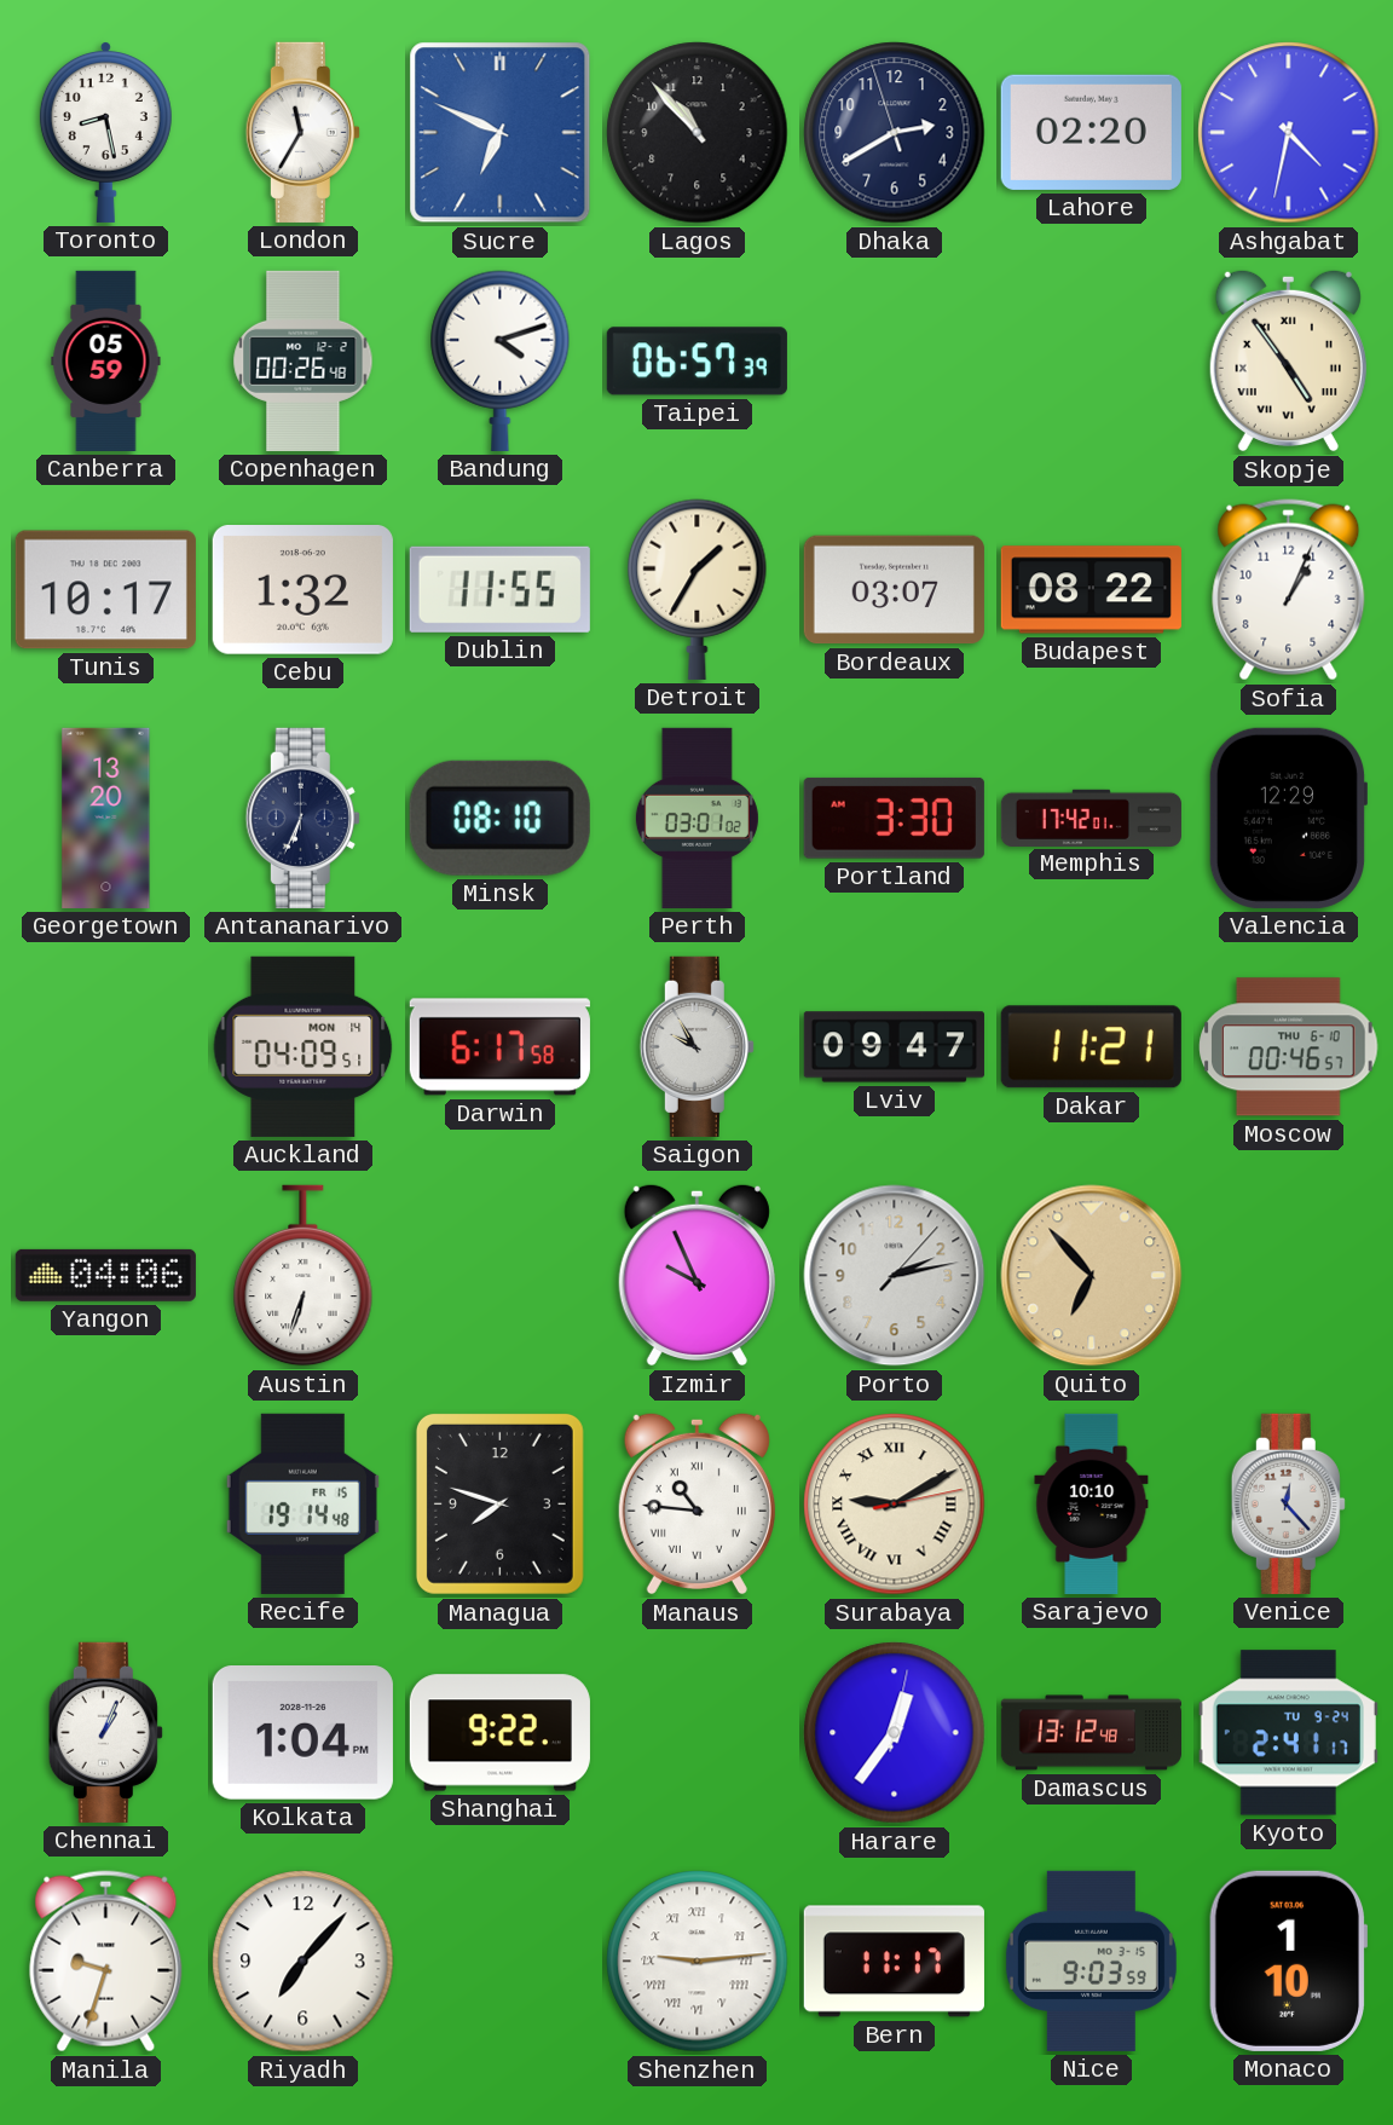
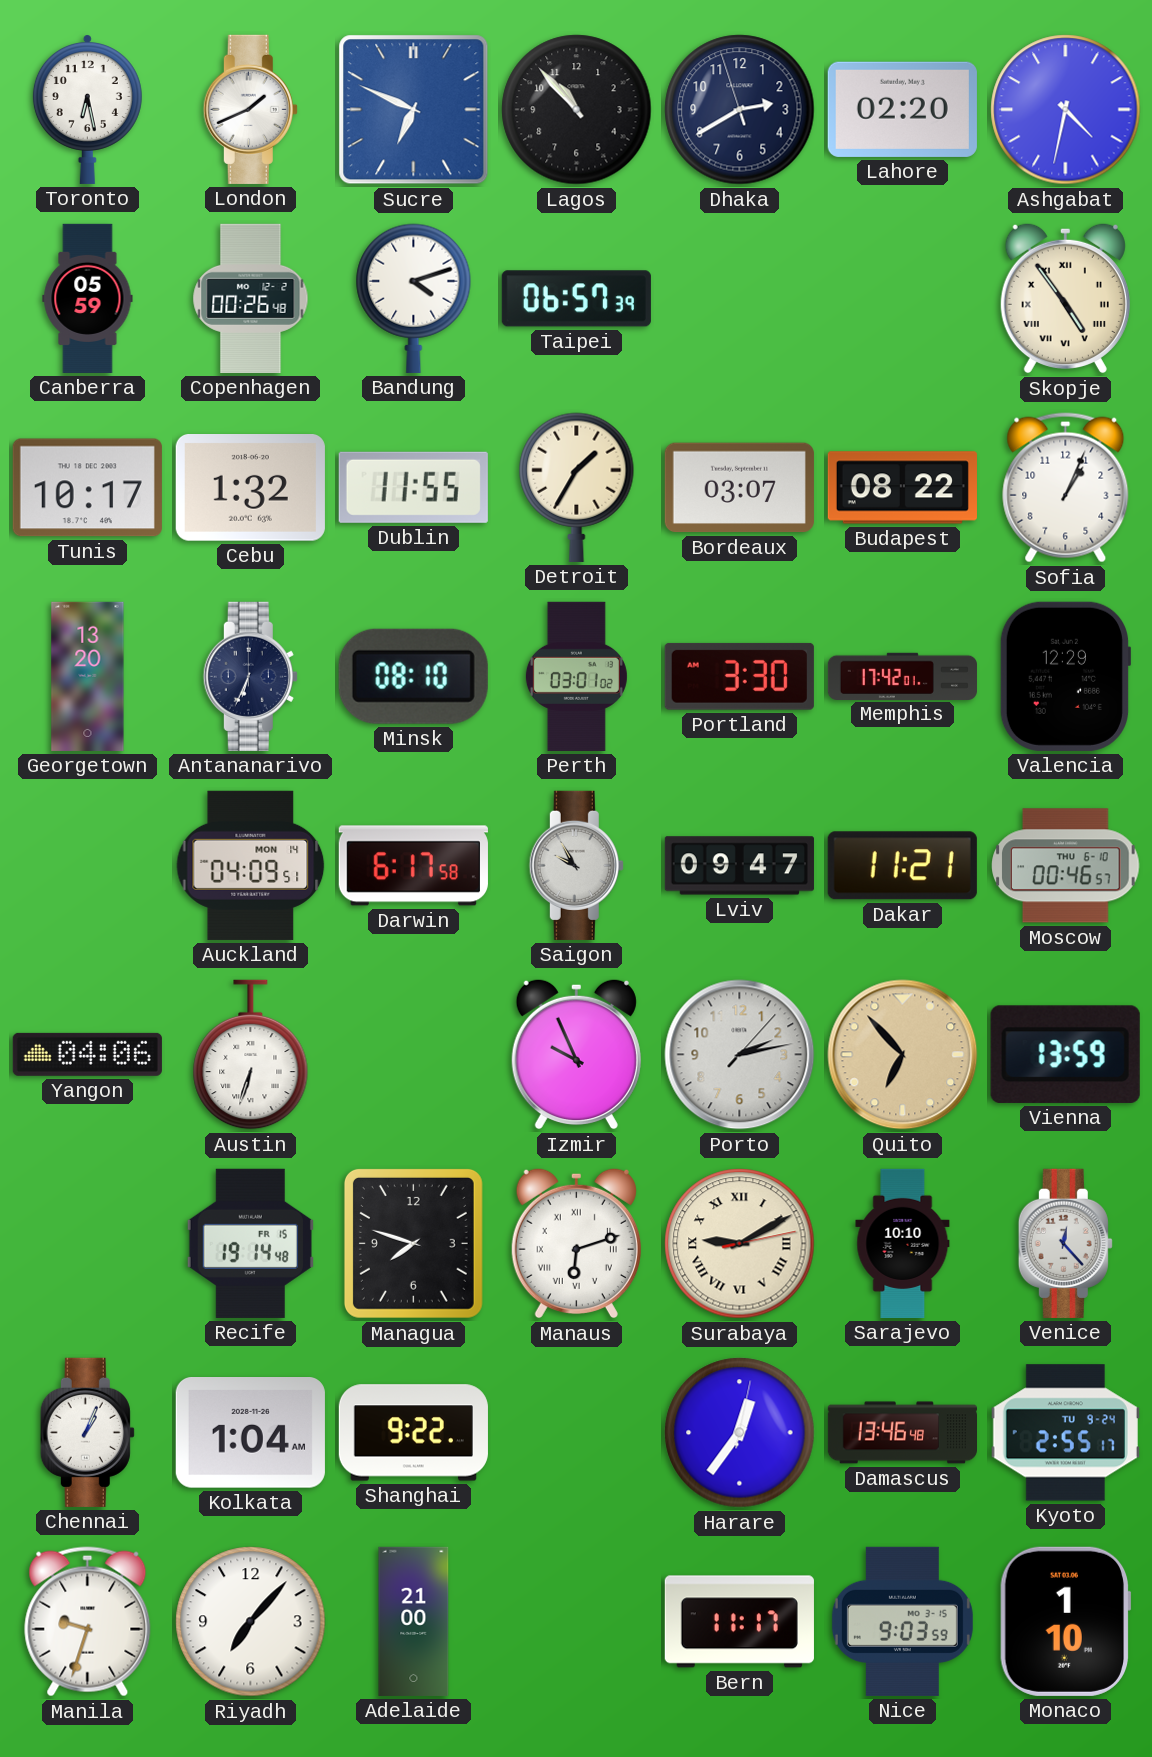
Toronto: 8:28 -> 6:28 (87, 110)
London: 11:35 -> 1:41 (250, 109)
Vienna: none -> 13:59 (1065, 1054)
Manaus: 10:46 -> 6:12 (576, 1243)
Kolkata: 1:04 PM -> 1:04 AM (250, 1433)
Damascus: 13:12 -> 13:46 (902, 1433)
Kyoto: 2:41 -> 2:55 (1065, 1433)
Adelaide: none -> 21:00 (414, 1621)
Shenzhen: 9:14 -> none (698, 1962)
